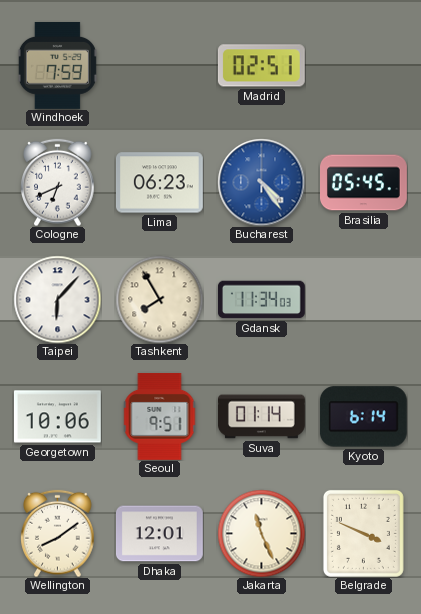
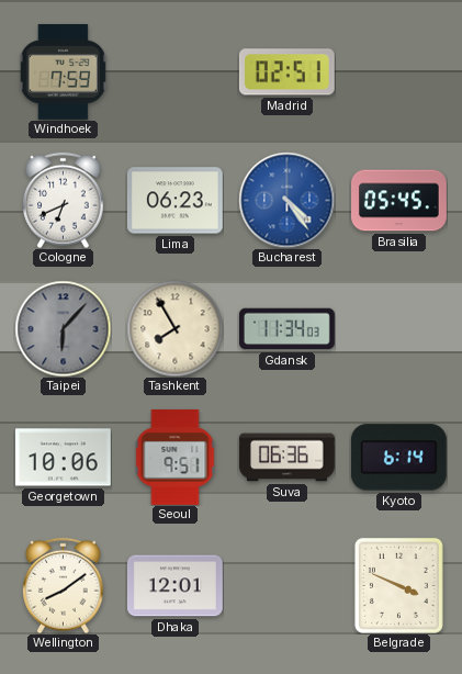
Taipei dial: white -> grey (63, 328)
Suva: 01:14 -> 06:36 (286, 458)
Jakarta: 11:26 -> none (261, 533)
